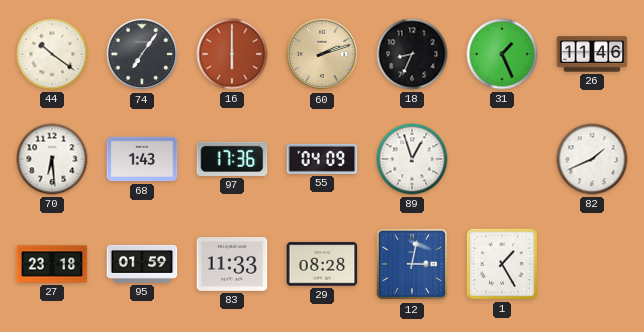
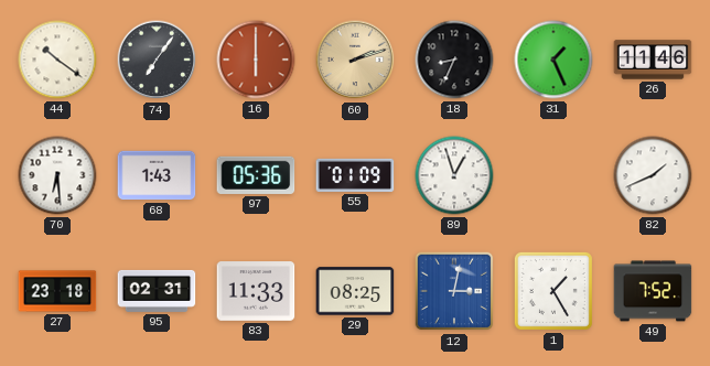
97: 17:36 -> 05:36 (256, 175)
55: 04:09 -> 01:09 (355, 175)
95: 01:59 -> 02:31 (157, 291)
29: 08:28 -> 08:25 (355, 291)
49: none -> 7:52 (653, 291)
